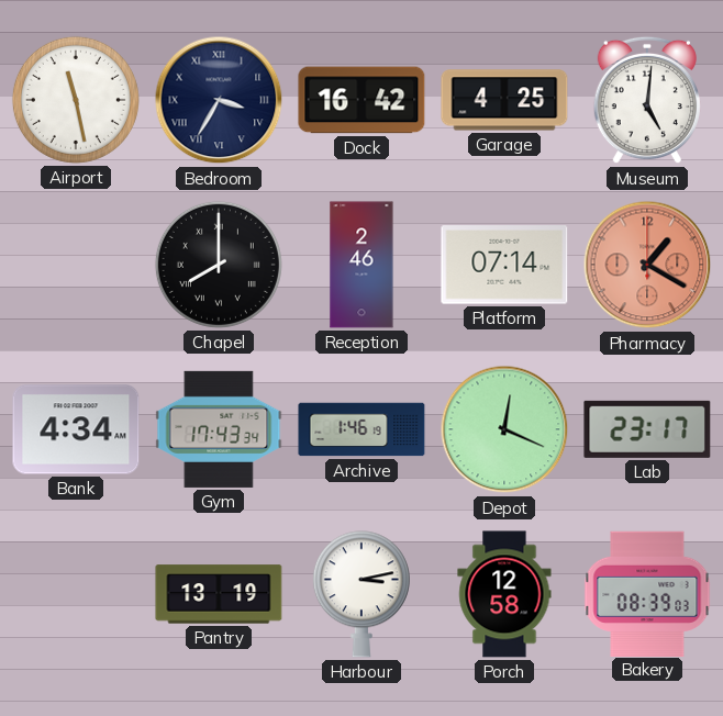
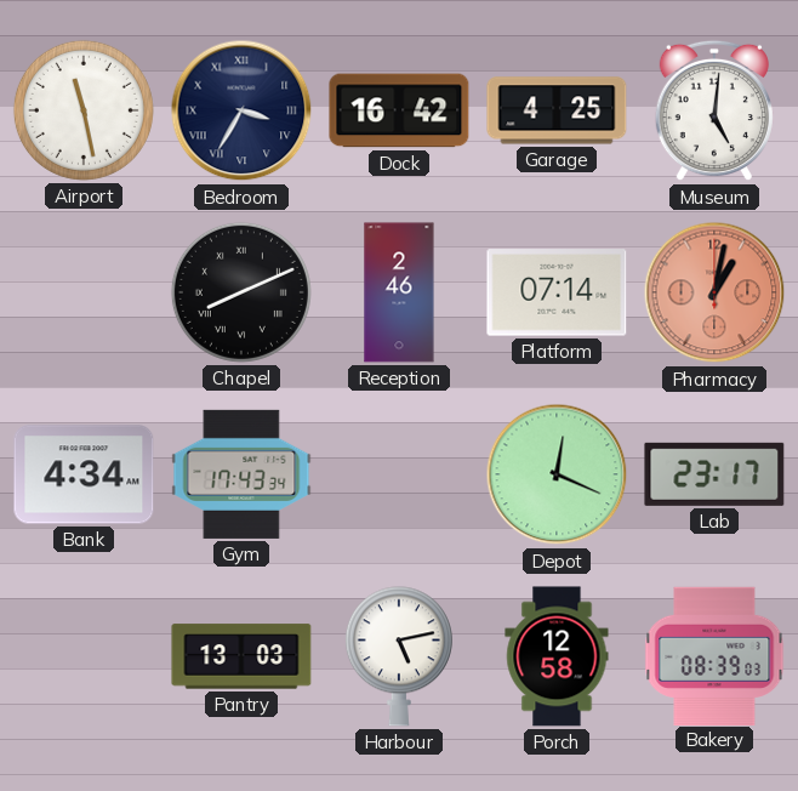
Chapel: 8:00 -> 8:11 (241, 292)
Pharmacy: 1:20 -> 1:02 (714, 292)
Archive: 1:46 -> none (361, 429)
Pantry: 13:19 -> 13:03 (241, 656)
Harbour: 3:13 -> 5:13 (399, 656)
